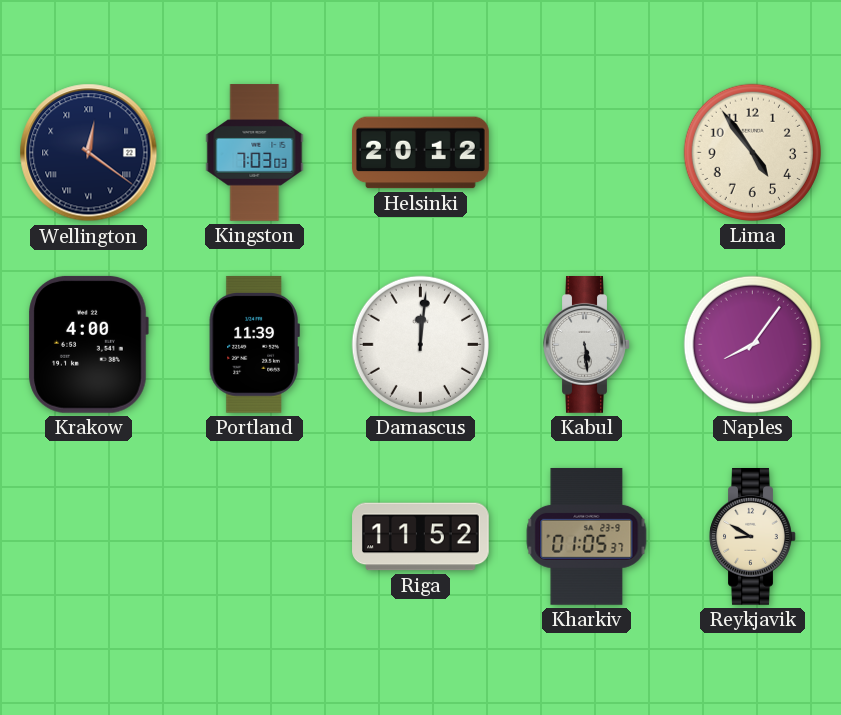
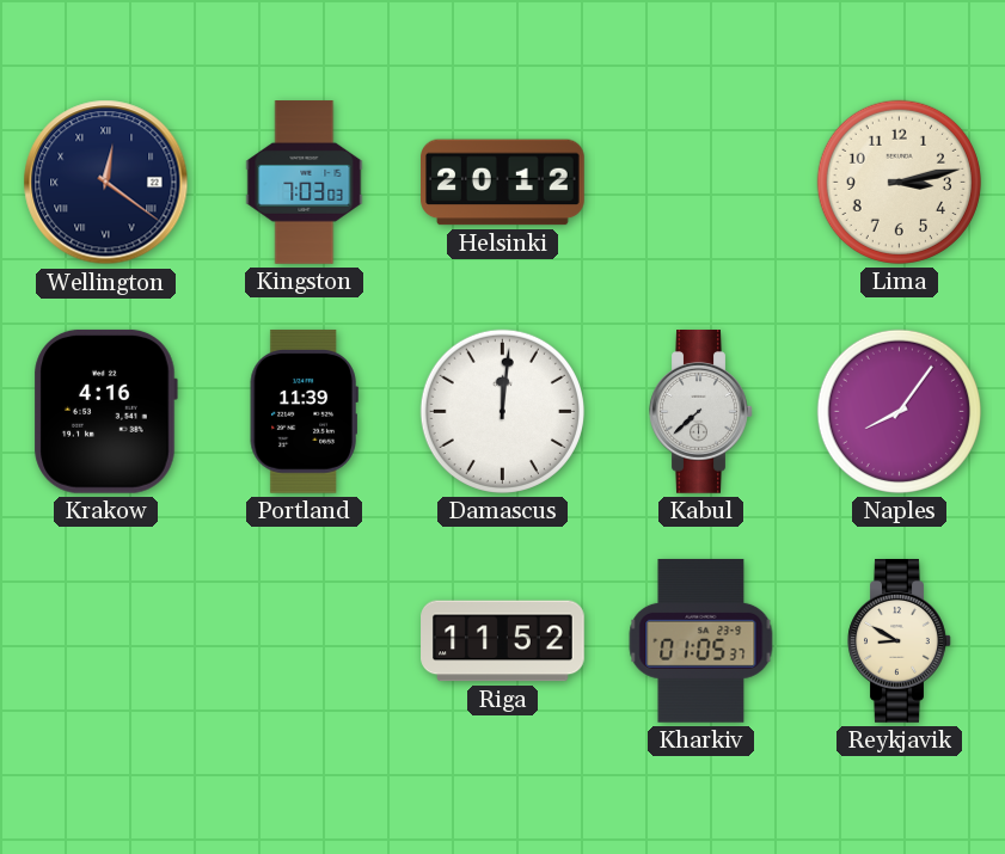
Lima: 4:54 -> 3:13 (899, 182)
Krakow: 4:00 -> 4:16 (105, 411)
Kabul: 5:29 -> 7:38 (701, 412)
